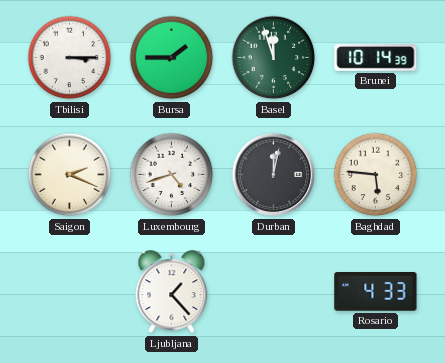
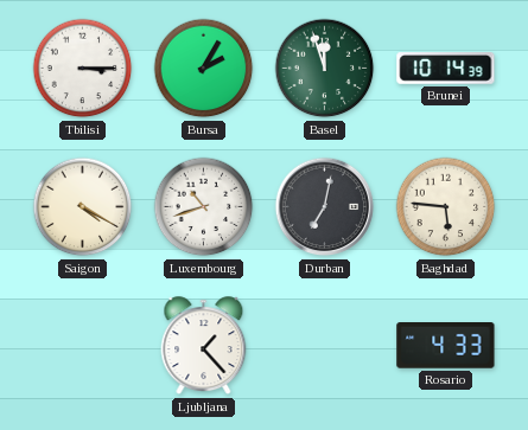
Bursa: 1:45 -> 2:05 (204, 69)
Saigon: 2:19 -> 4:20 (83, 207)
Luxembourg: 4:42 -> 10:42 (204, 207)
Durban: 12:02 -> 7:02 (325, 207)
